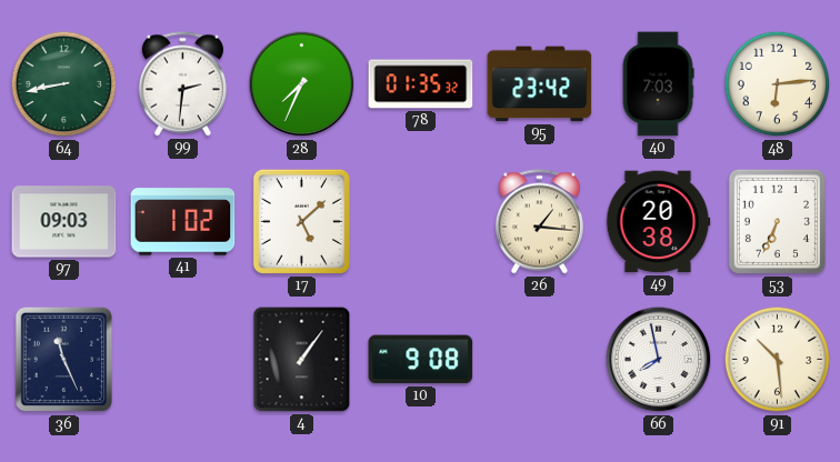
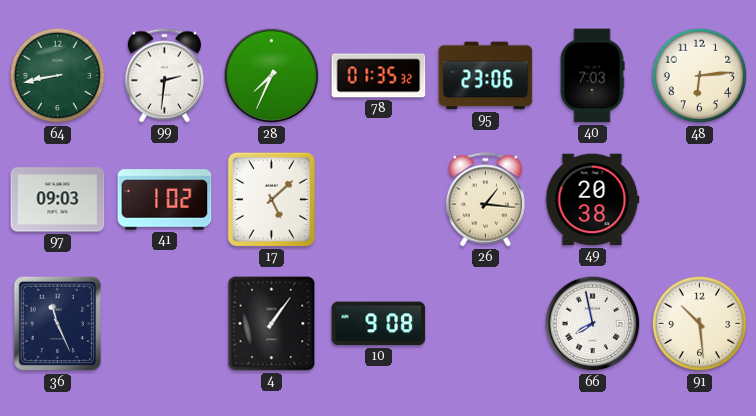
95: 23:42 -> 23:06 (486, 76)
53: 6:34 -> none (777, 221)
